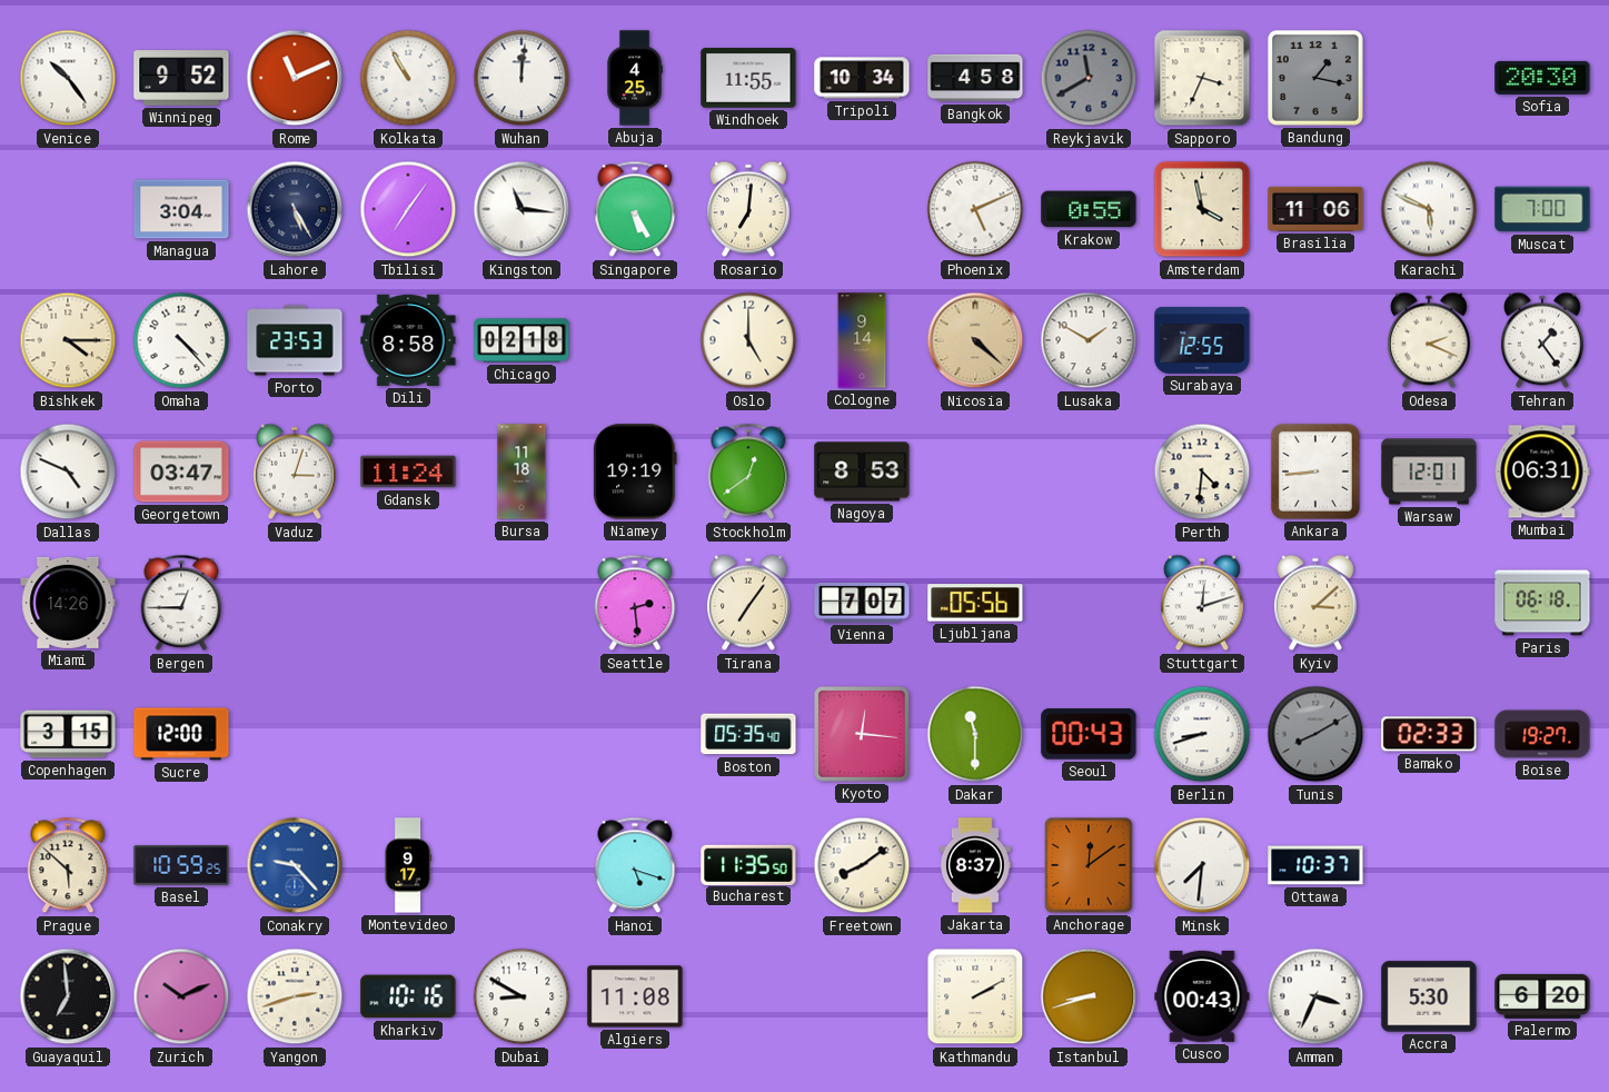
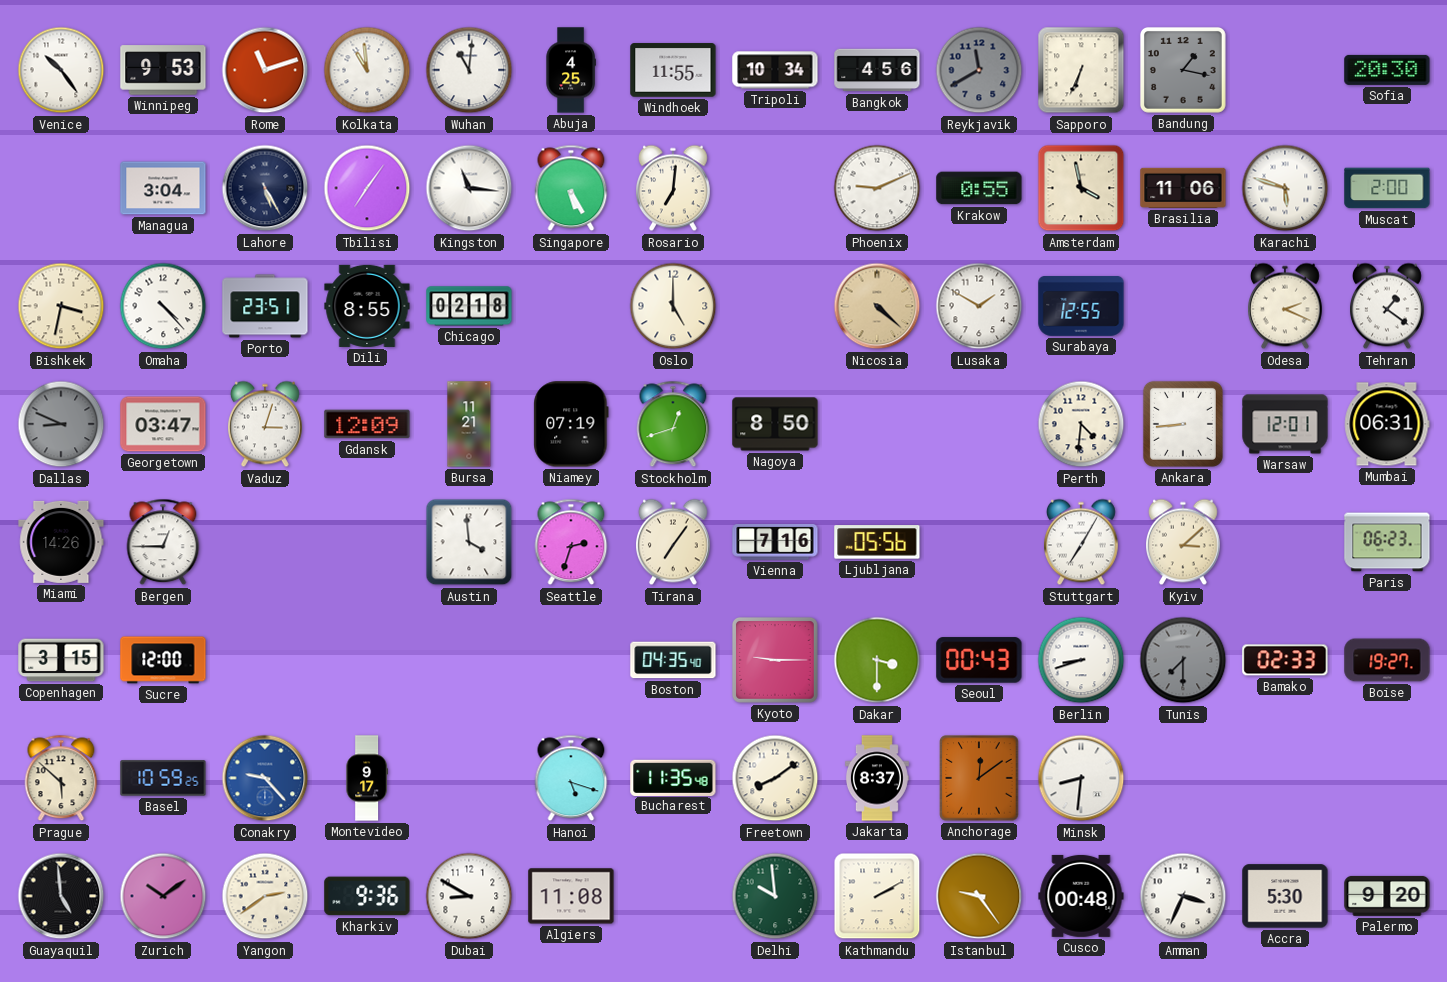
Winnipeg: 9:52 -> 9:53 (163, 70)
Rome: 11:11 -> 11:12 (265, 70)
Kolkata: 10:55 -> 10:59 (367, 70)
Wuhan: 12:01 -> 11:01 (469, 70)
Bangkok: 4:58 -> 4:56 (877, 70)
Sapporo: 3:34 -> 6:34 (1081, 70)
Phoenix: 5:11 -> 9:11 (877, 188)
Karachi: 5:49 -> 5:48 (1285, 188)
Muscat: 7:00 -> 2:00 (1387, 188)
Bishkek: 4:15 -> 3:32 (61, 306)
Porto: 23:53 -> 23:51 (265, 306)
Dili: 8:58 -> 8:55 (367, 306)
Cologne: 9:14 -> none (862, 340)
Tehran: 1:24 -> 1:21 (1388, 306)
Dallas: 4:49 -> 8:49 (61, 424)
Dallas dial: white -> grey (61, 424)
Gdansk: 11:24 -> 12:09 (367, 424)
Bursa: 11:18 -> 11:21 (469, 424)
Niamey: 19:19 -> 07:19 (571, 424)
Stockholm: 12:39 -> 12:42 (673, 424)
Nagoya: 8:53 -> 8:50 (775, 424)
Austin: none -> 3:59 (469, 542)
Seattle: 2:29 -> 2:33 (571, 542)
Vienna: 7:07 -> 7:16 (775, 542)
Stuttgart: 12:12 -> 7:05 (1082, 542)
Paris: 06:18 -> 06:23 (1387, 542)
Boston: 05:35 -> 04:35 (673, 660)
Kyoto: 12:16 -> 9:15 (775, 660)
Dakar: 11:30 -> 3:30 (877, 660)
Tunis: 8:10 -> 7:30 (1183, 660)
Bucharest: 11:35:50 -> 11:35:48 (673, 777)
Minsk: 7:31 -> 8:31 (1081, 778)
Ottawa: 10:37 -> none (1315, 865)
Guayaquil: 6:59 -> 4:59 (61, 896)
Zurich: 10:11 -> 10:09 (163, 896)
Yangon: 2:42 -> 2:39 (265, 896)
Kharkiv: 10:16 -> 9:36 (367, 896)
Delhi: none -> 9:59 (775, 896)
Istanbul: 8:42 -> 9:24 (979, 896)
Cusco: 00:43 -> 00:48 (1081, 896)
Palermo: 6:20 -> 9:20 (1387, 896)
